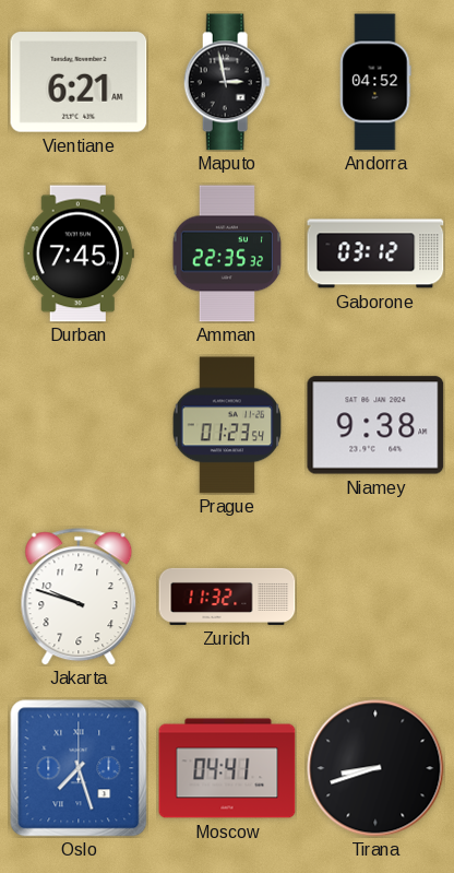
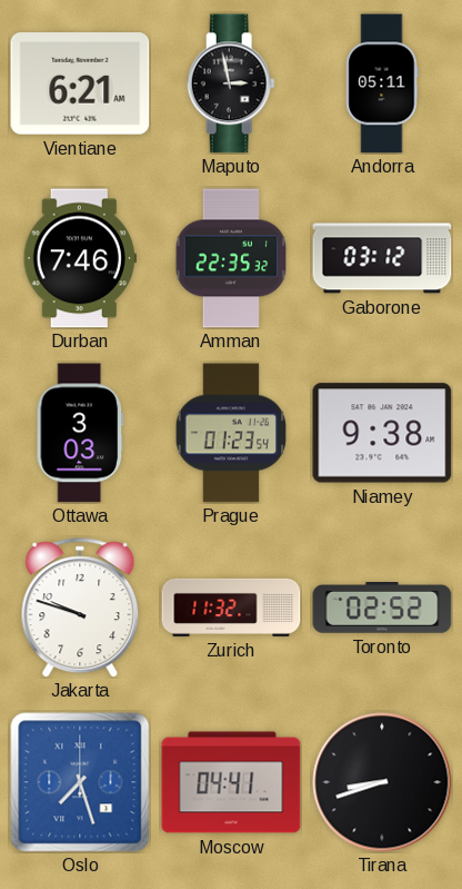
Andorra: 04:52 -> 05:11 (382, 83)
Durban: 7:45 -> 7:46 (80, 258)
Ottawa: none -> 3:03 (79, 433)
Toronto: none -> 02:52 (382, 609)
